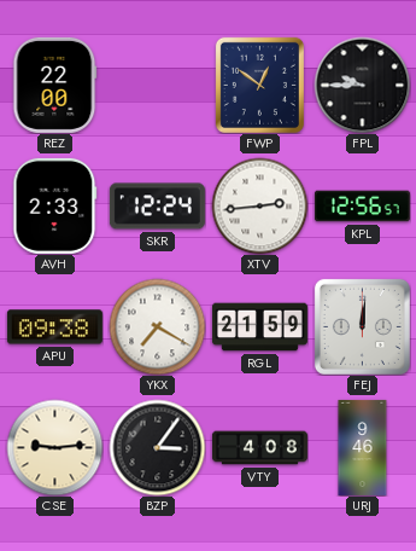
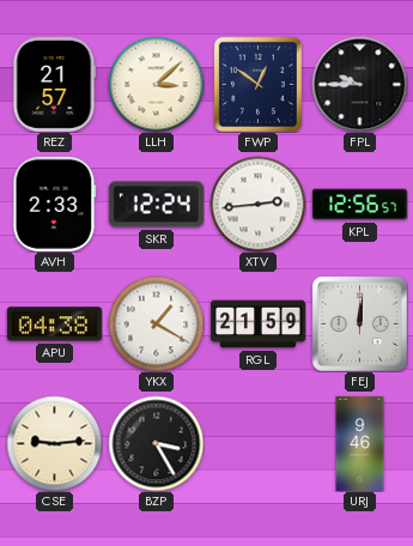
REZ: 22:00 -> 21:57 (55, 84)
LLH: none -> 3:08 (156, 84)
APU: 09:38 -> 04:38 (54, 324)
YKX: 7:20 -> 1:20 (156, 323)
BZP: 3:06 -> 3:25 (156, 443)
VTY: 4:08 -> none (259, 448)
